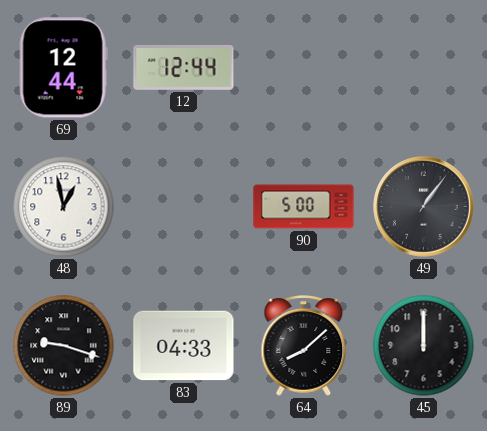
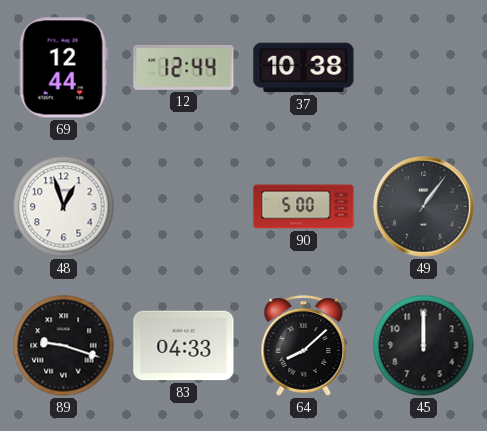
37: none -> 10:38 (304, 68)
48: 12:58 -> 12:57 (64, 207)
